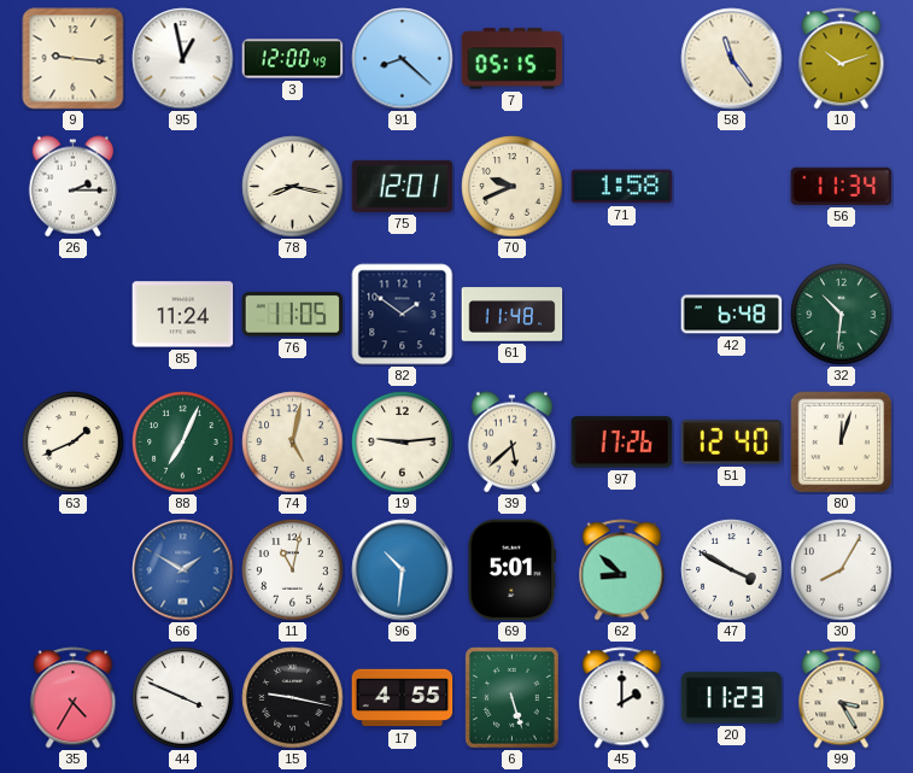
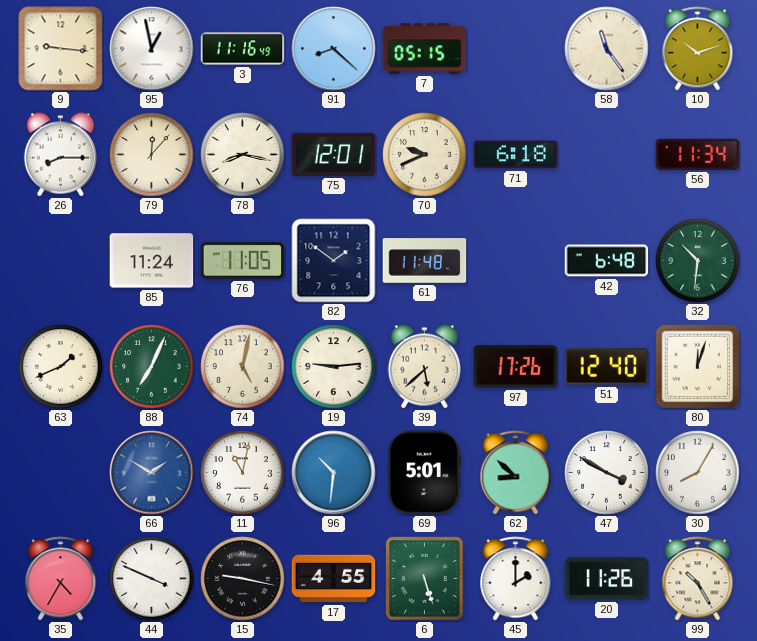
3: 12:00 -> 11:16 (243, 49)
26: 2:15 -> 8:15 (60, 155)
79: none -> 12:07 (152, 155)
71: 1:58 -> 6:18 (516, 155)
20: 11:23 -> 11:26 (607, 579)
99: 3:25 -> 10:25 (698, 579)
